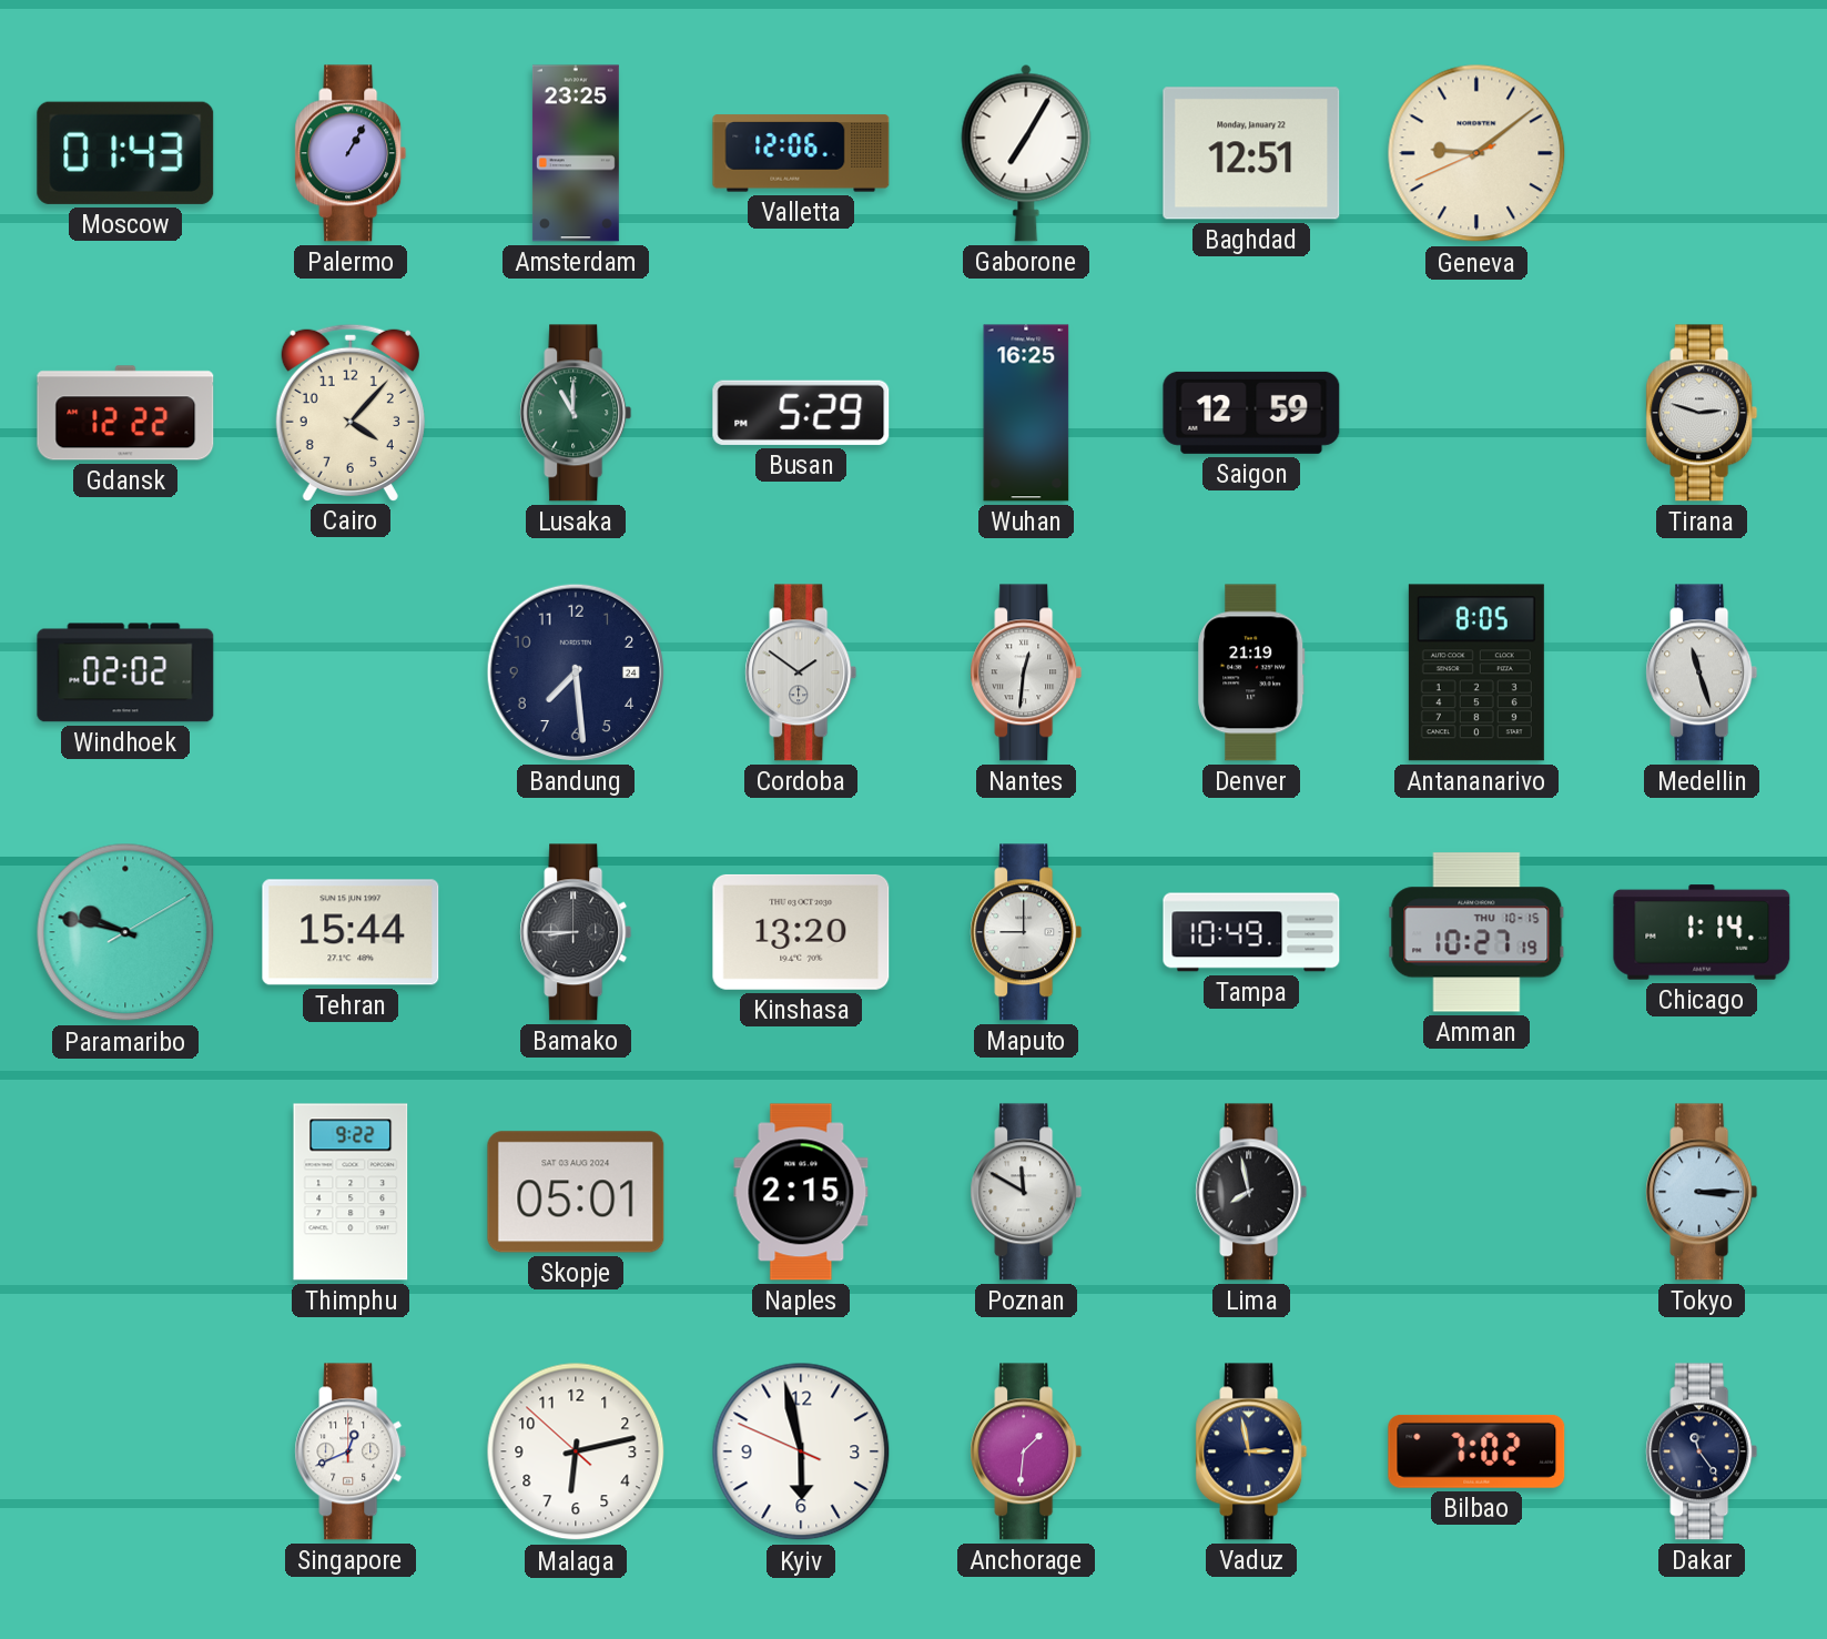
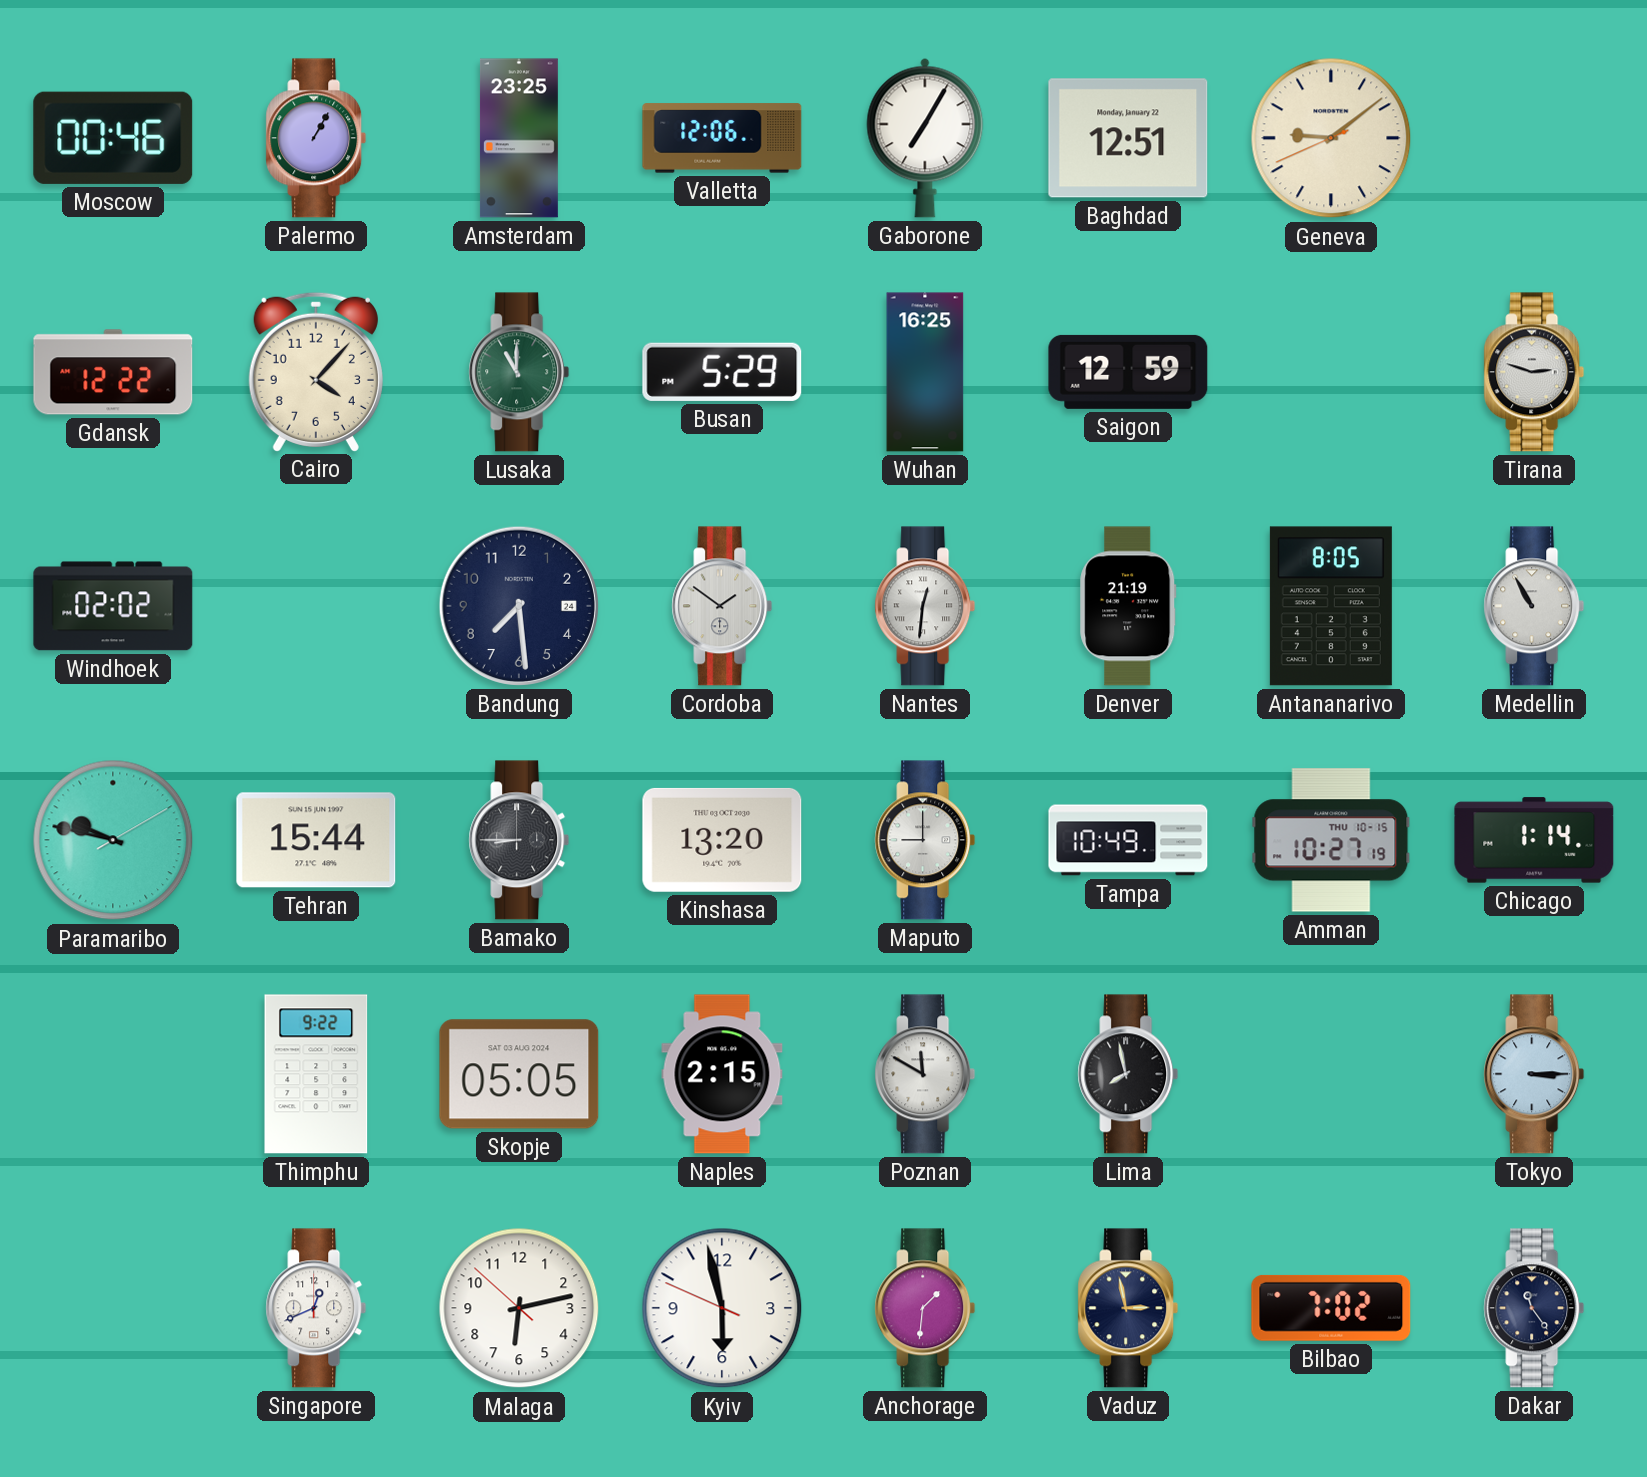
Moscow: 01:43 -> 00:46 (113, 138)
Medellin: 11:27 -> 10:55 (1534, 606)
Skopje: 05:01 -> 05:05 (519, 1074)
